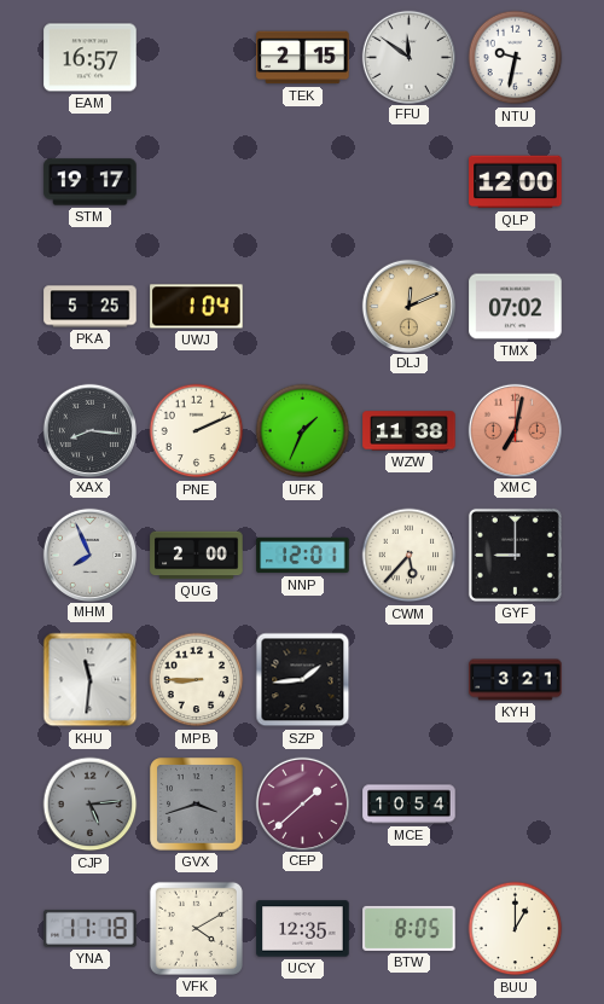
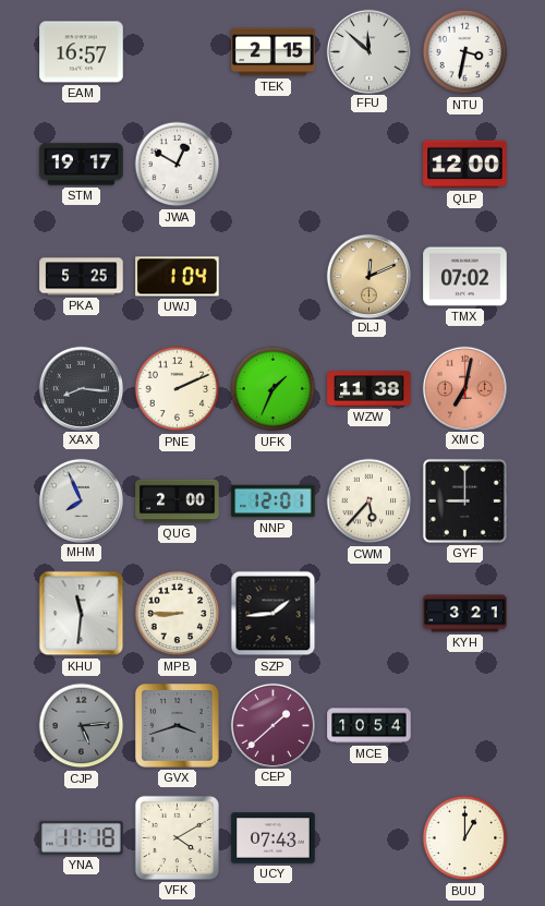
FFU: 11:51 -> 11:52 (368, 51)
NTU: 9:32 -> 3:32 (465, 52)
JWA: none -> 12:50 (178, 165)
UCY: 12:35 -> 07:43 (274, 838)
BTW: 8:05 -> none (410, 928)
